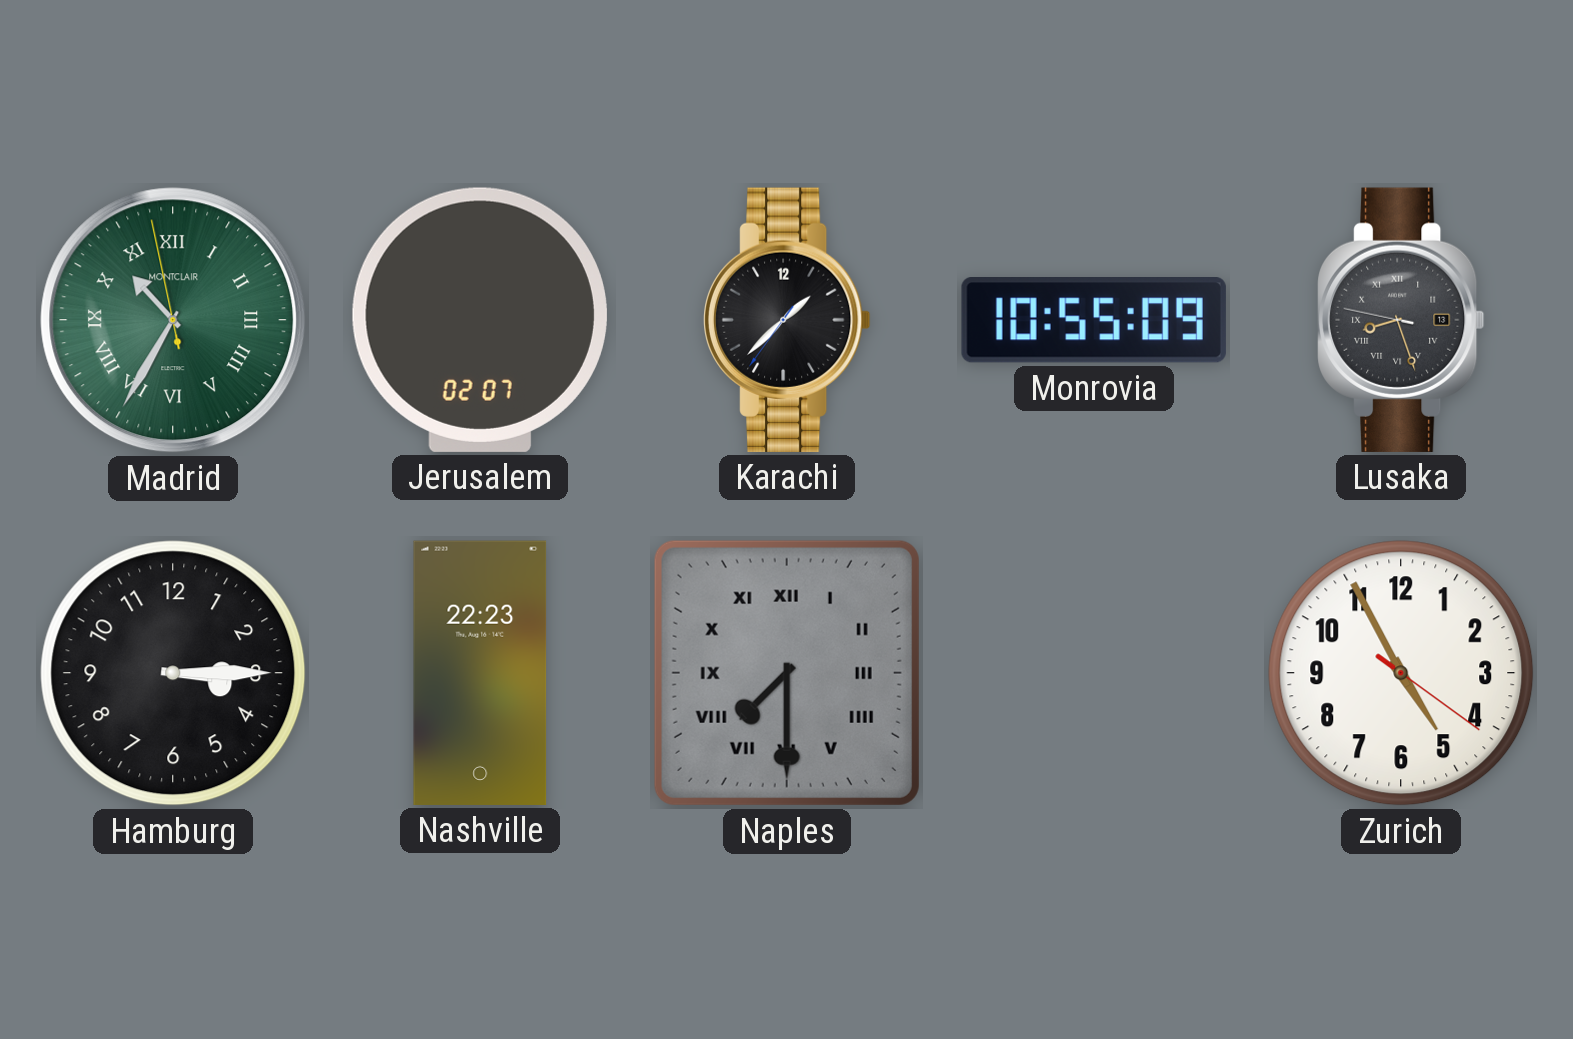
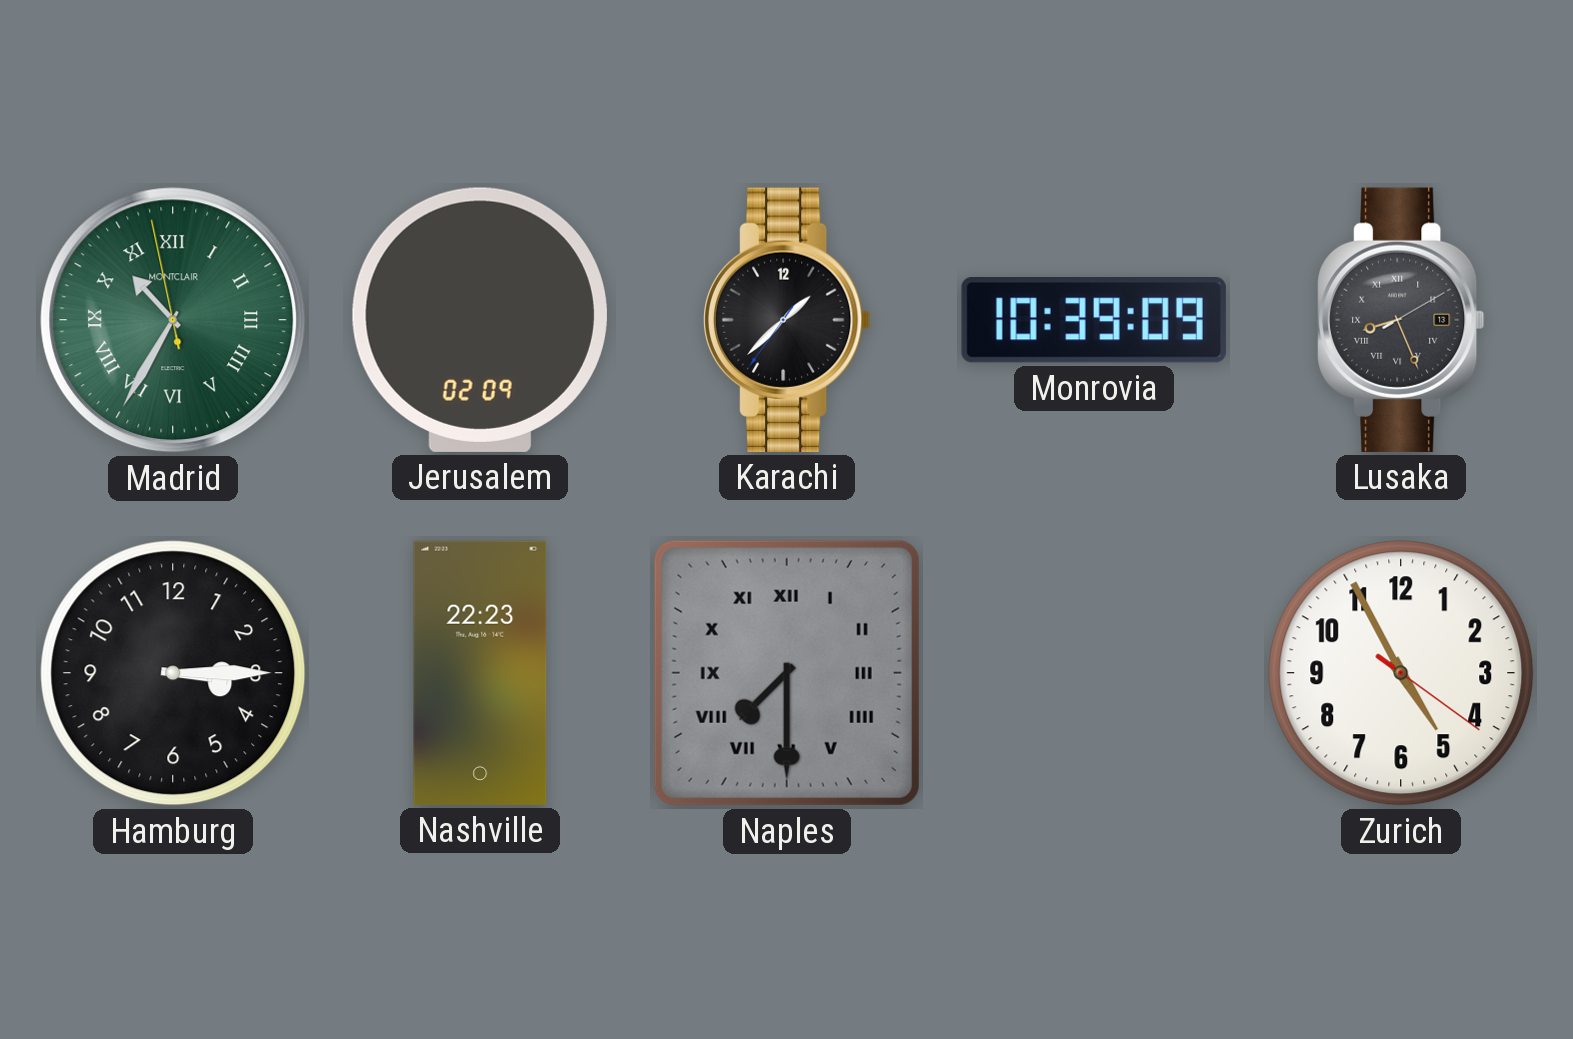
Jerusalem: 02:07 -> 02:09 (480, 320)
Monrovia: 10:55 -> 10:39 (1094, 321)
Lusaka: 8:26:47 -> 8:26:10 (1402, 320)
